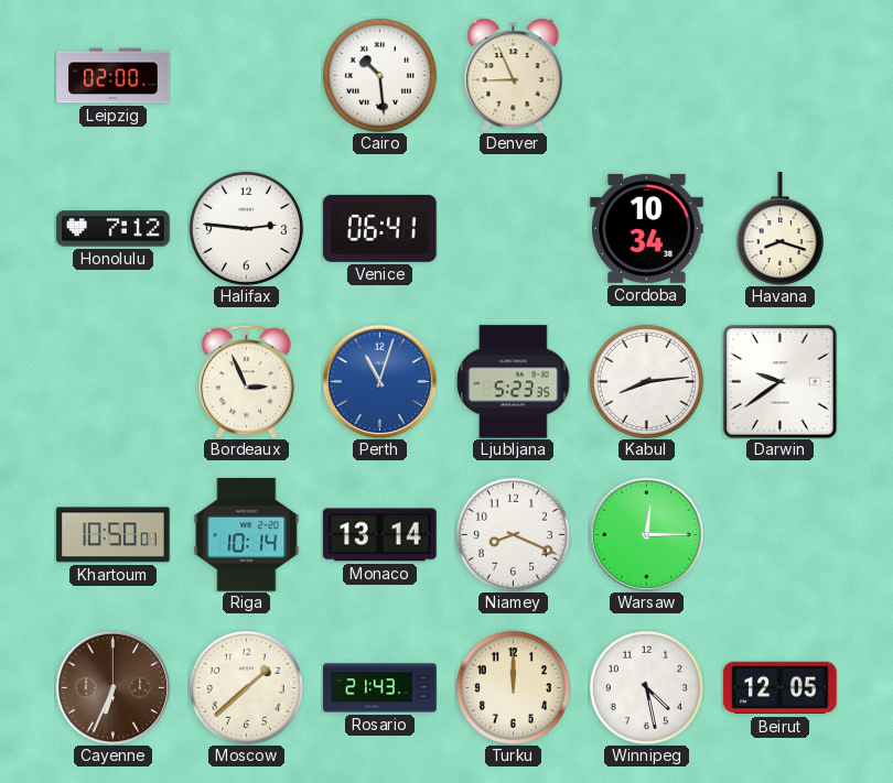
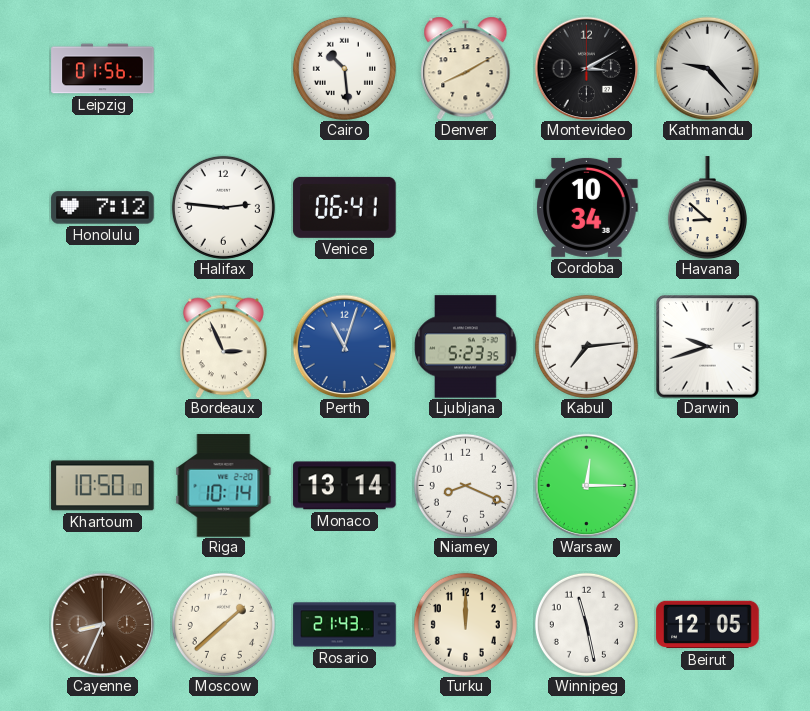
Leipzig: 02:00 -> 01:56 (103, 69)
Denver: 8:56 -> 8:10 (466, 68)
Montevideo: none -> 3:10 (586, 68)
Kathmandu: none -> 9:23 (707, 68)
Havana: 8:18 -> 8:52 (707, 208)
Kabul: 8:14 -> 7:14 (586, 346)
Darwin: 9:39 -> 9:42 (708, 347)
Khartoum: 10:50:01 -> 10:50:10 (103, 486)
Cayenne: 6:34 -> 8:34 (102, 624)
Winnipeg: 4:28 -> 11:28 (586, 624)
